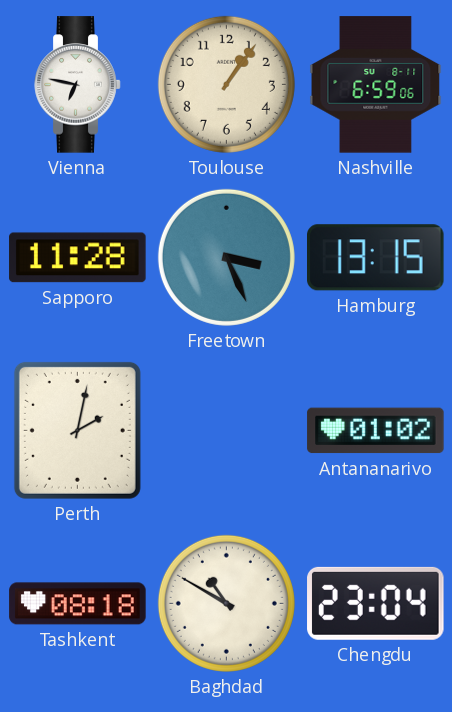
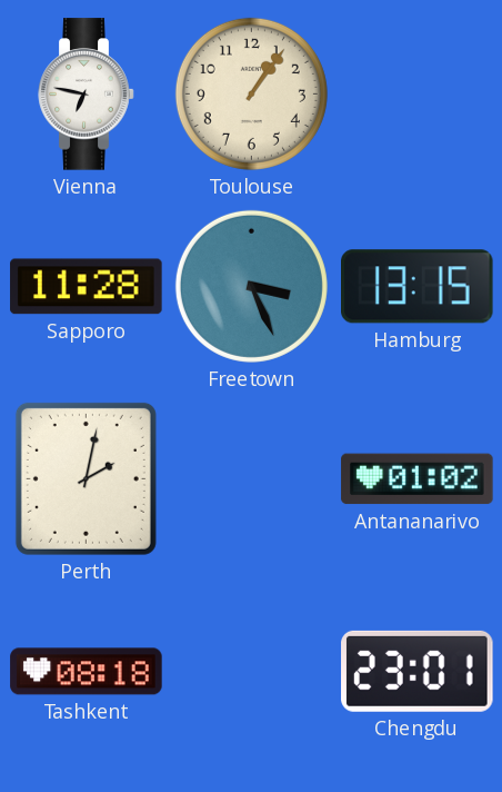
Nashville: 6:59 -> none (376, 85)
Baghdad: 10:50 -> none (226, 603)
Chengdu: 23:04 -> 23:01 (418, 671)
